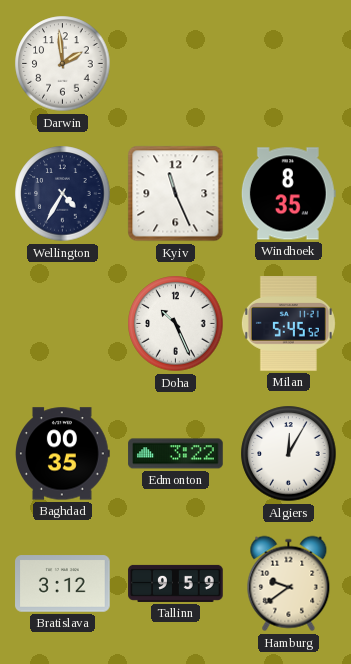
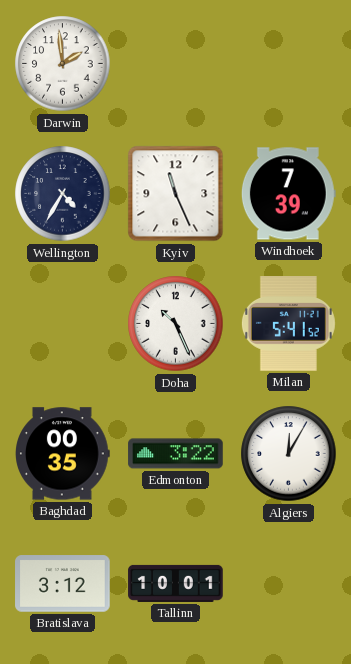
Windhoek: 8:35 -> 7:39 (288, 194)
Milan: 5:45 -> 5:41 (288, 324)
Tallinn: 9:59 -> 10:01 (176, 583)
Hamburg: 9:39 -> none (289, 584)
